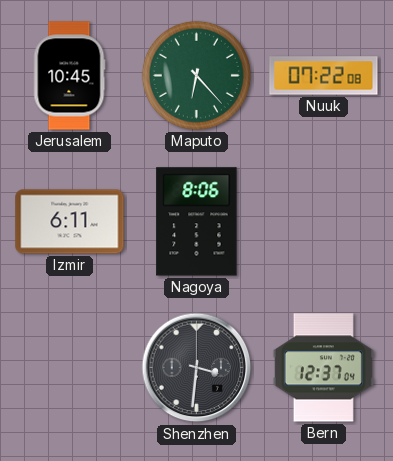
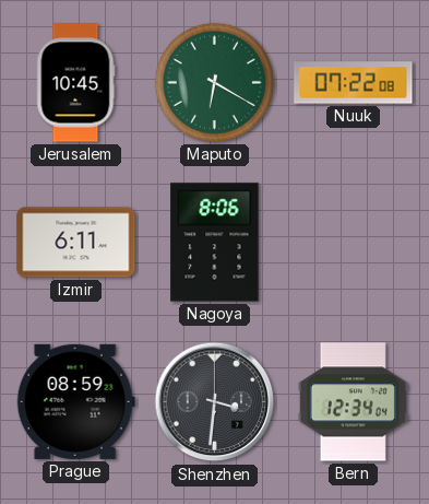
Maputo: 6:23 -> 6:20 (214, 82)
Prague: none -> 08:59 (75, 401)
Bern: 12:37 -> 12:34 (353, 402)
